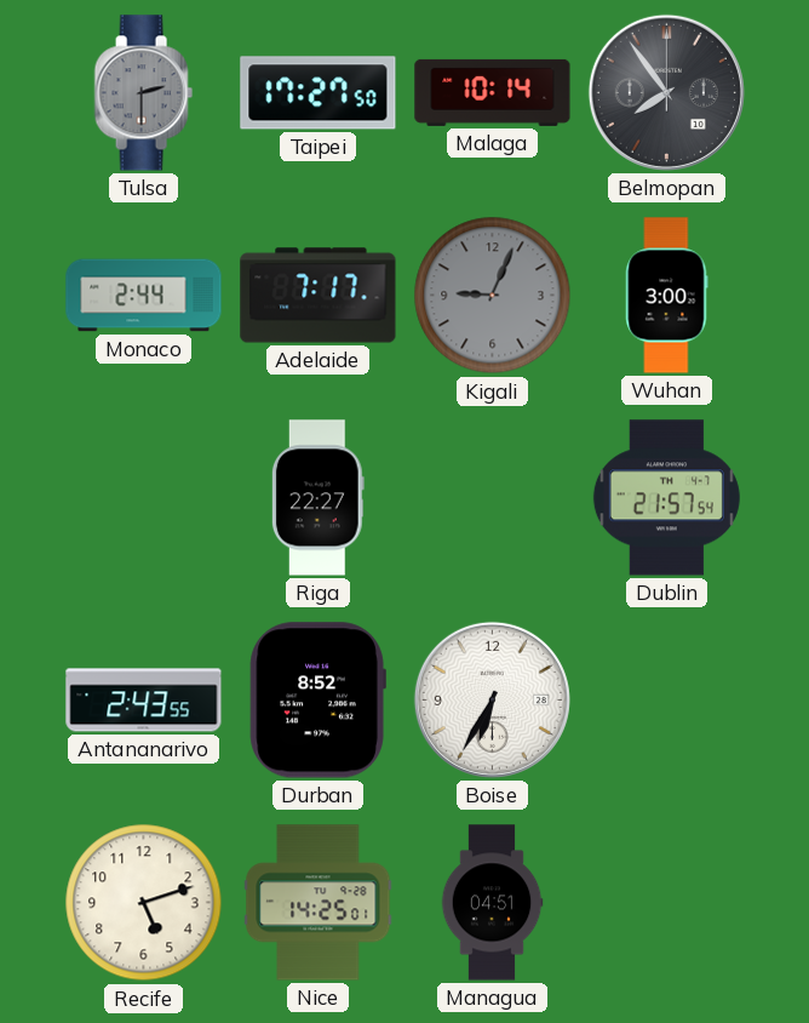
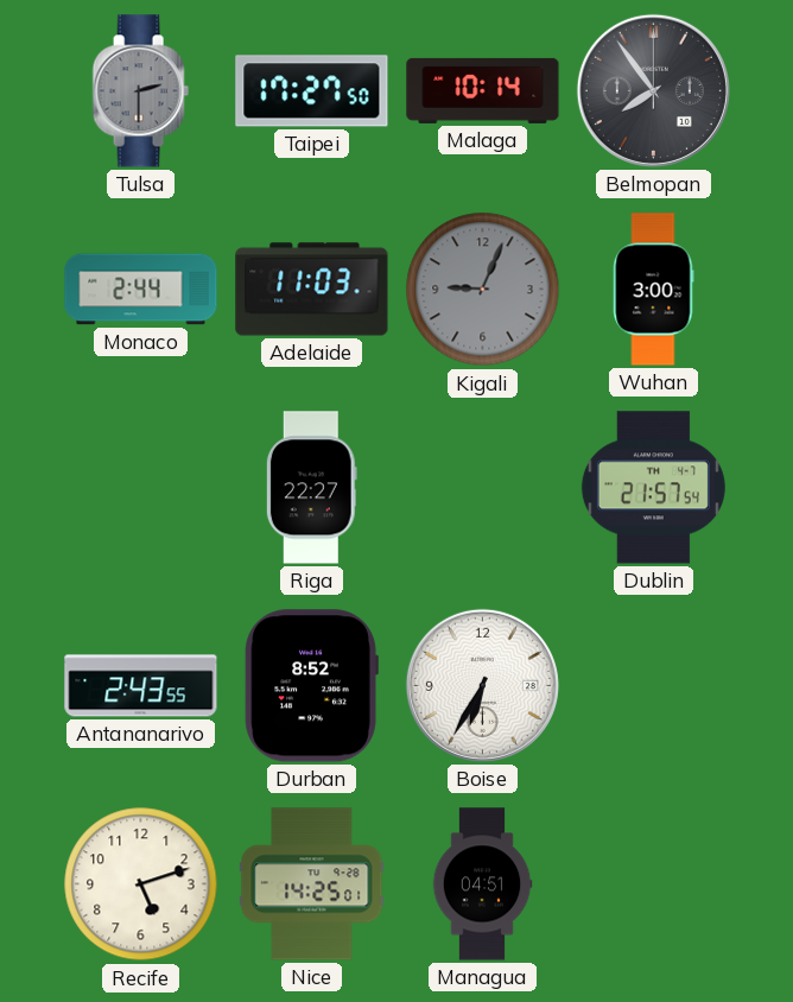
Adelaide: 7:17 -> 11:03 (312, 290)
